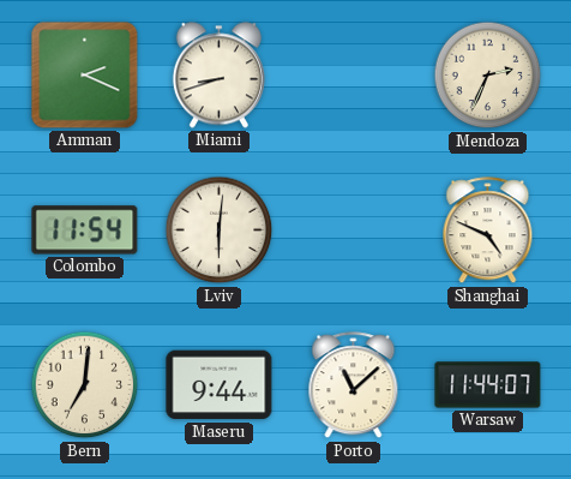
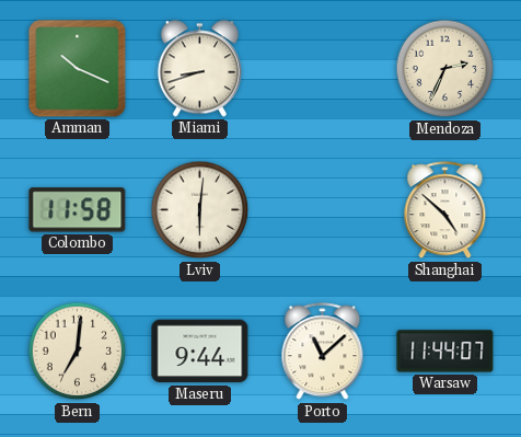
Amman: 2:19 -> 10:19 (78, 69)
Colombo: 11:54 -> 11:58 (78, 210)
Shanghai: 4:49 -> 4:52 (445, 210)
